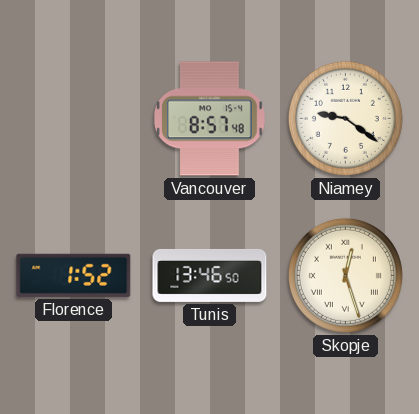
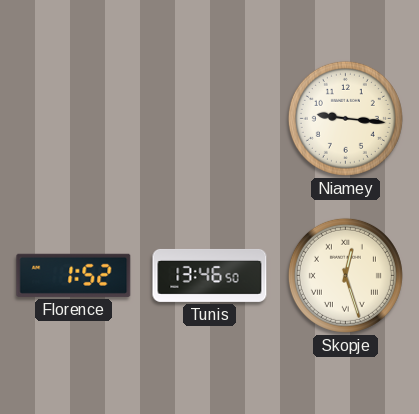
Vancouver: 8:57 -> none (209, 119)
Niamey: 9:21 -> 9:16 (345, 118)
